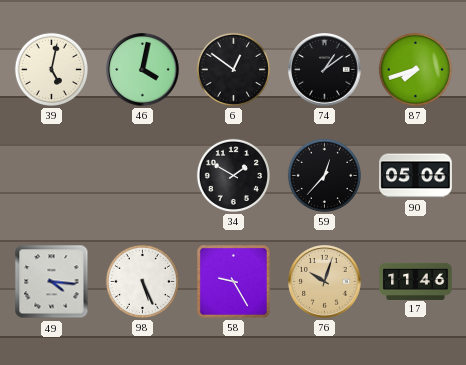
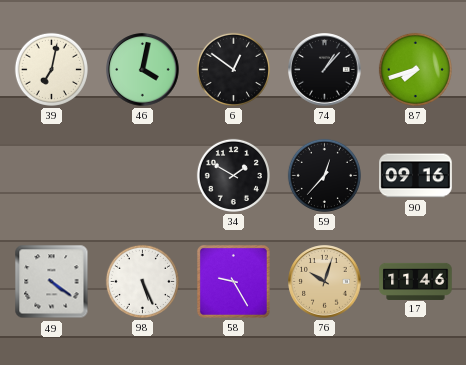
39: 5:02 -> 7:02 (51, 69)
74: 1:09 -> 1:07 (325, 70)
90: 05:06 -> 09:16 (416, 176)
49: 4:16 -> 4:21 (52, 282)
